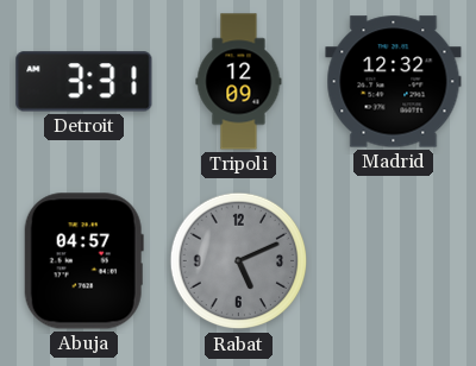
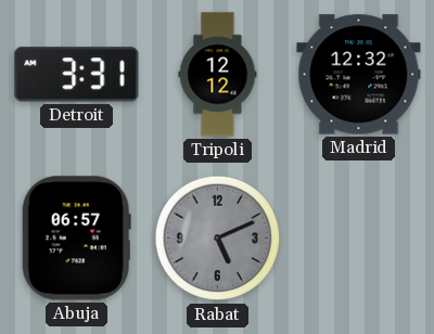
Tripoli: 12:09 -> 12:12 (218, 75)
Abuja: 04:57 -> 06:57 (76, 239)
